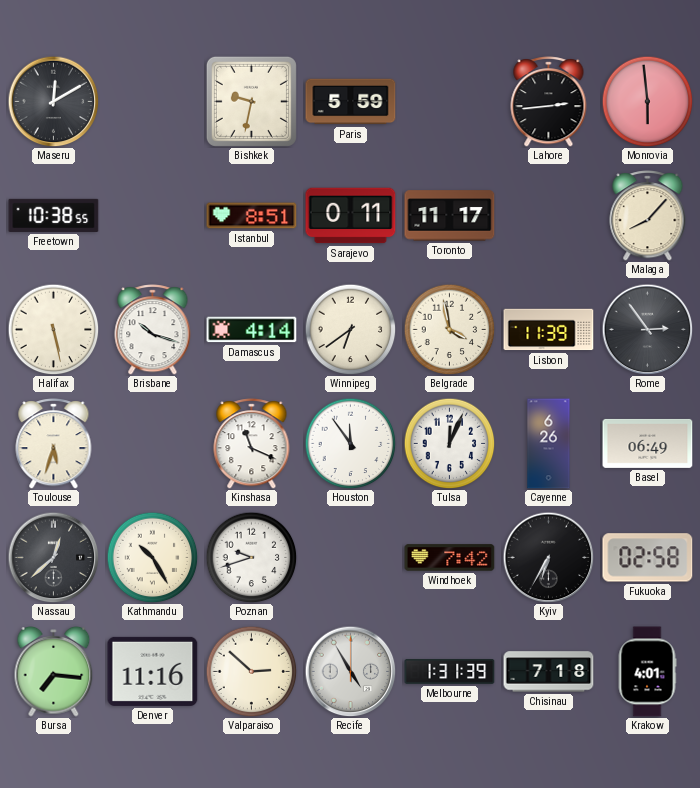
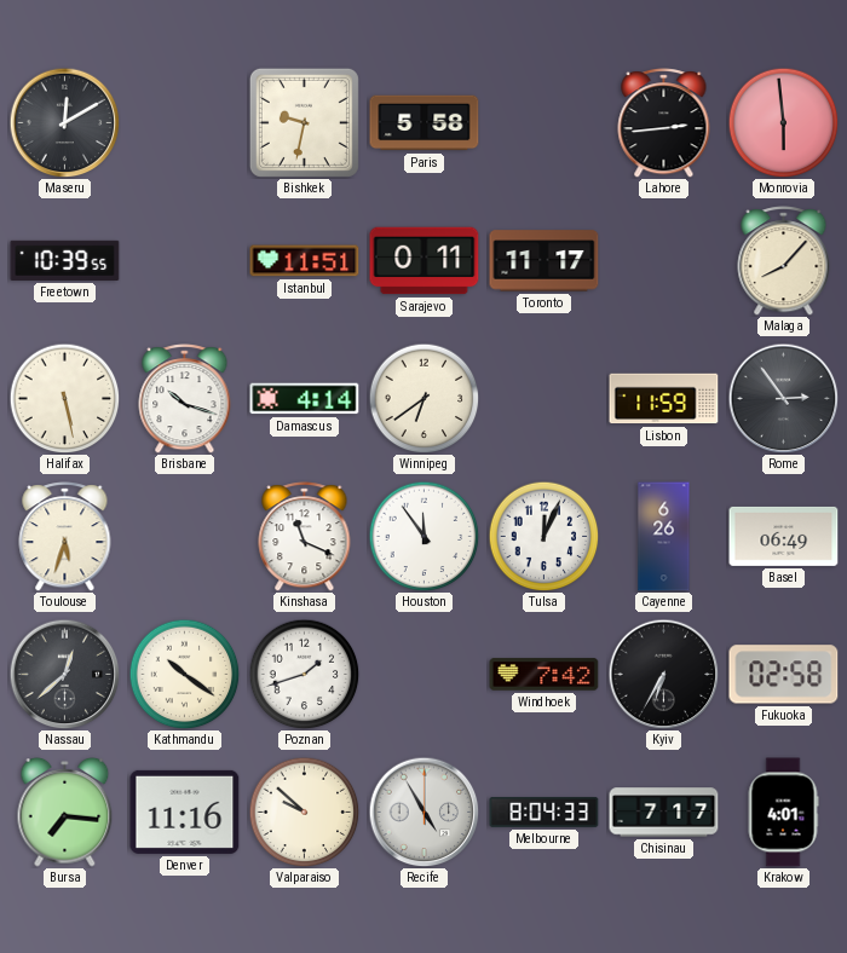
Paris: 5:59 -> 5:58 (425, 123)
Freetown: 10:38 -> 10:39 (65, 260)
Istanbul: 8:51 -> 11:51 (305, 261)
Belgrade: 3:58 -> none (449, 329)
Lisbon: 11:39 -> 11:59 (664, 399)
Kathmandu: 10:25 -> 10:21 (184, 674)
Poznan: 9:42 -> 1:42 (304, 674)
Valparaiso: 2:52 -> 9:52 (304, 812)
Melbourne: 1:31 -> 8:04 (544, 813)
Chisinau: 7:18 -> 7:17 (664, 813)
